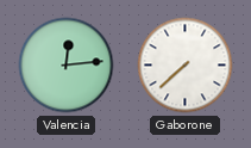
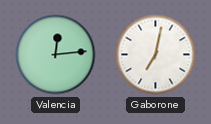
Gaborone: 7:38 -> 7:02 (156, 55)
